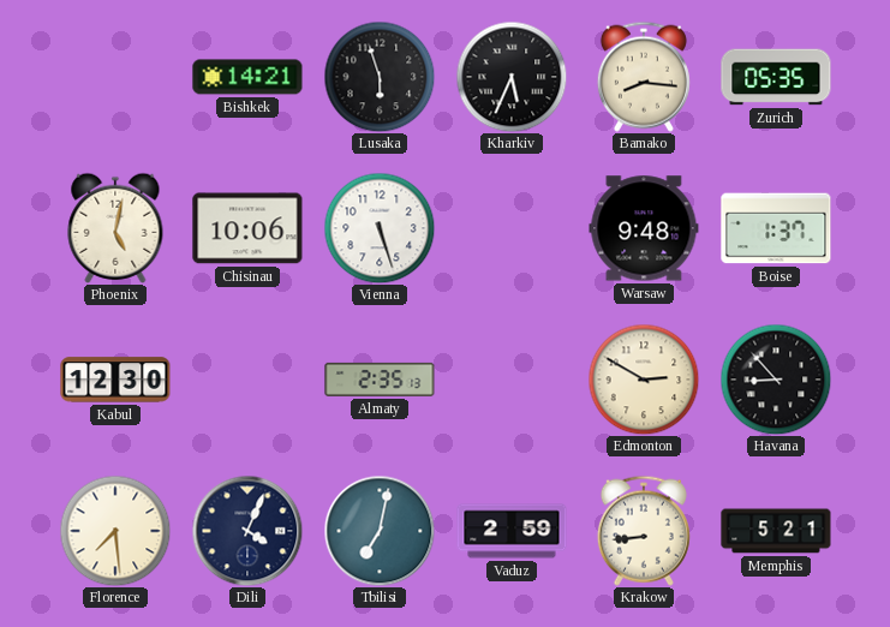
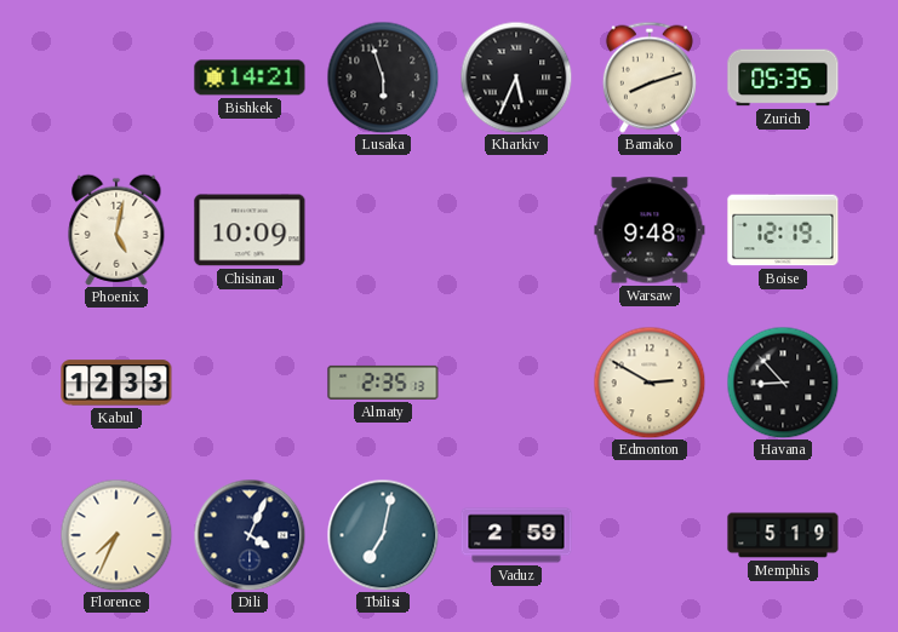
Bamako: 8:16 -> 8:12 (650, 77)
Chisinau: 10:06 -> 10:09 (250, 230)
Vienna: 5:27 -> none (380, 228)
Boise: 1:37 -> 12:19 (783, 230)
Kabul: 12:30 -> 12:33 (116, 383)
Florence: 7:29 -> 7:34 (116, 535)
Krakow: 8:44 -> none (644, 531)
Memphis: 5:21 -> 5:19 (783, 535)
